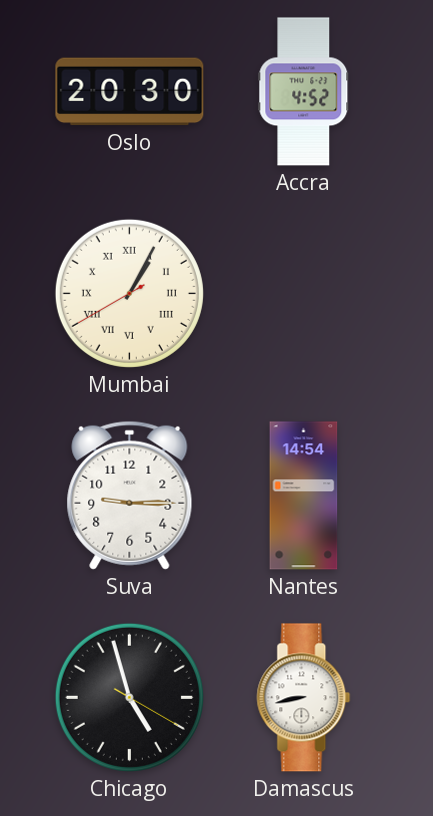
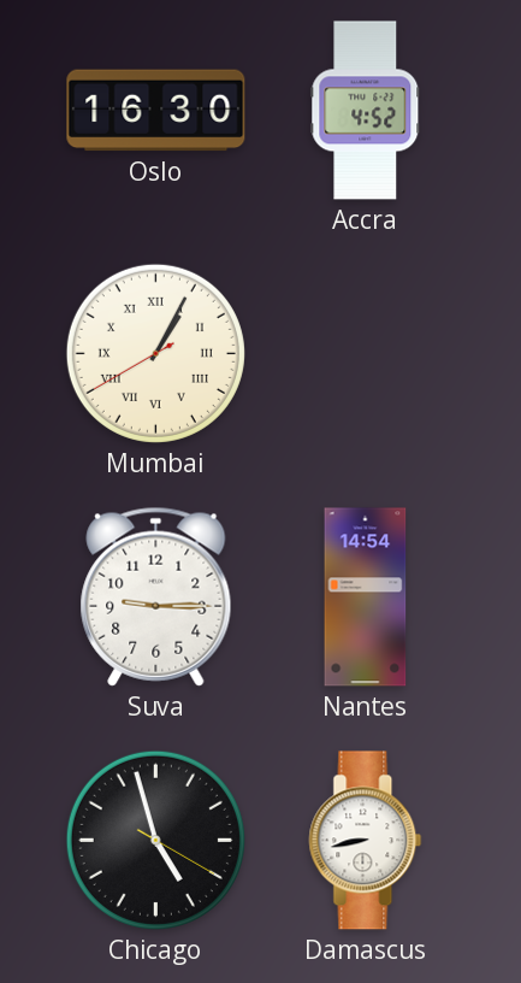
Oslo: 20:30 -> 16:30 (156, 111)
